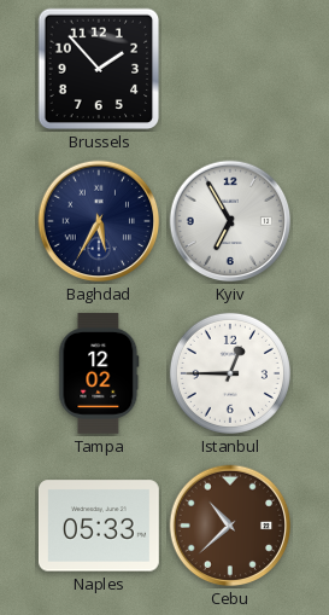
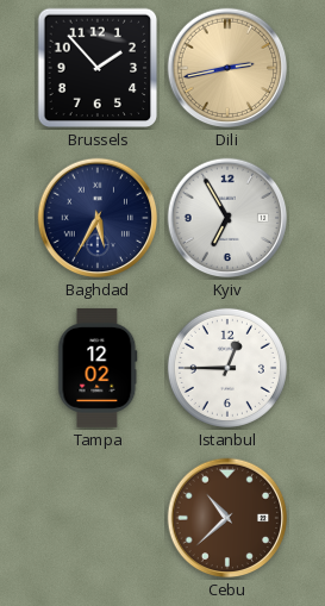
Dili: none -> 2:43 (227, 68)
Naples: 05:33 -> none (99, 526)
